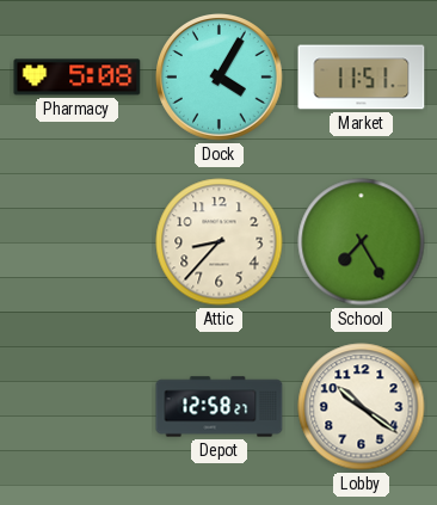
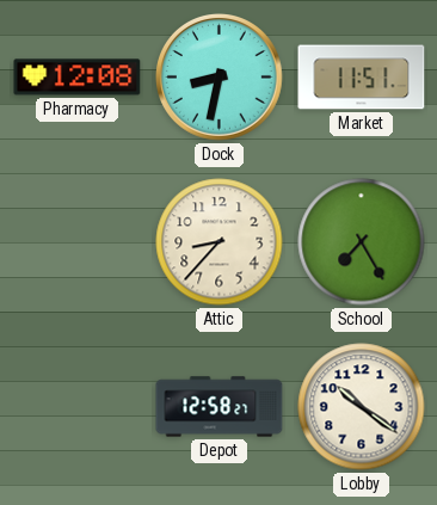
Pharmacy: 5:08 -> 12:08 (78, 78)
Dock: 4:05 -> 8:32 (220, 78)
